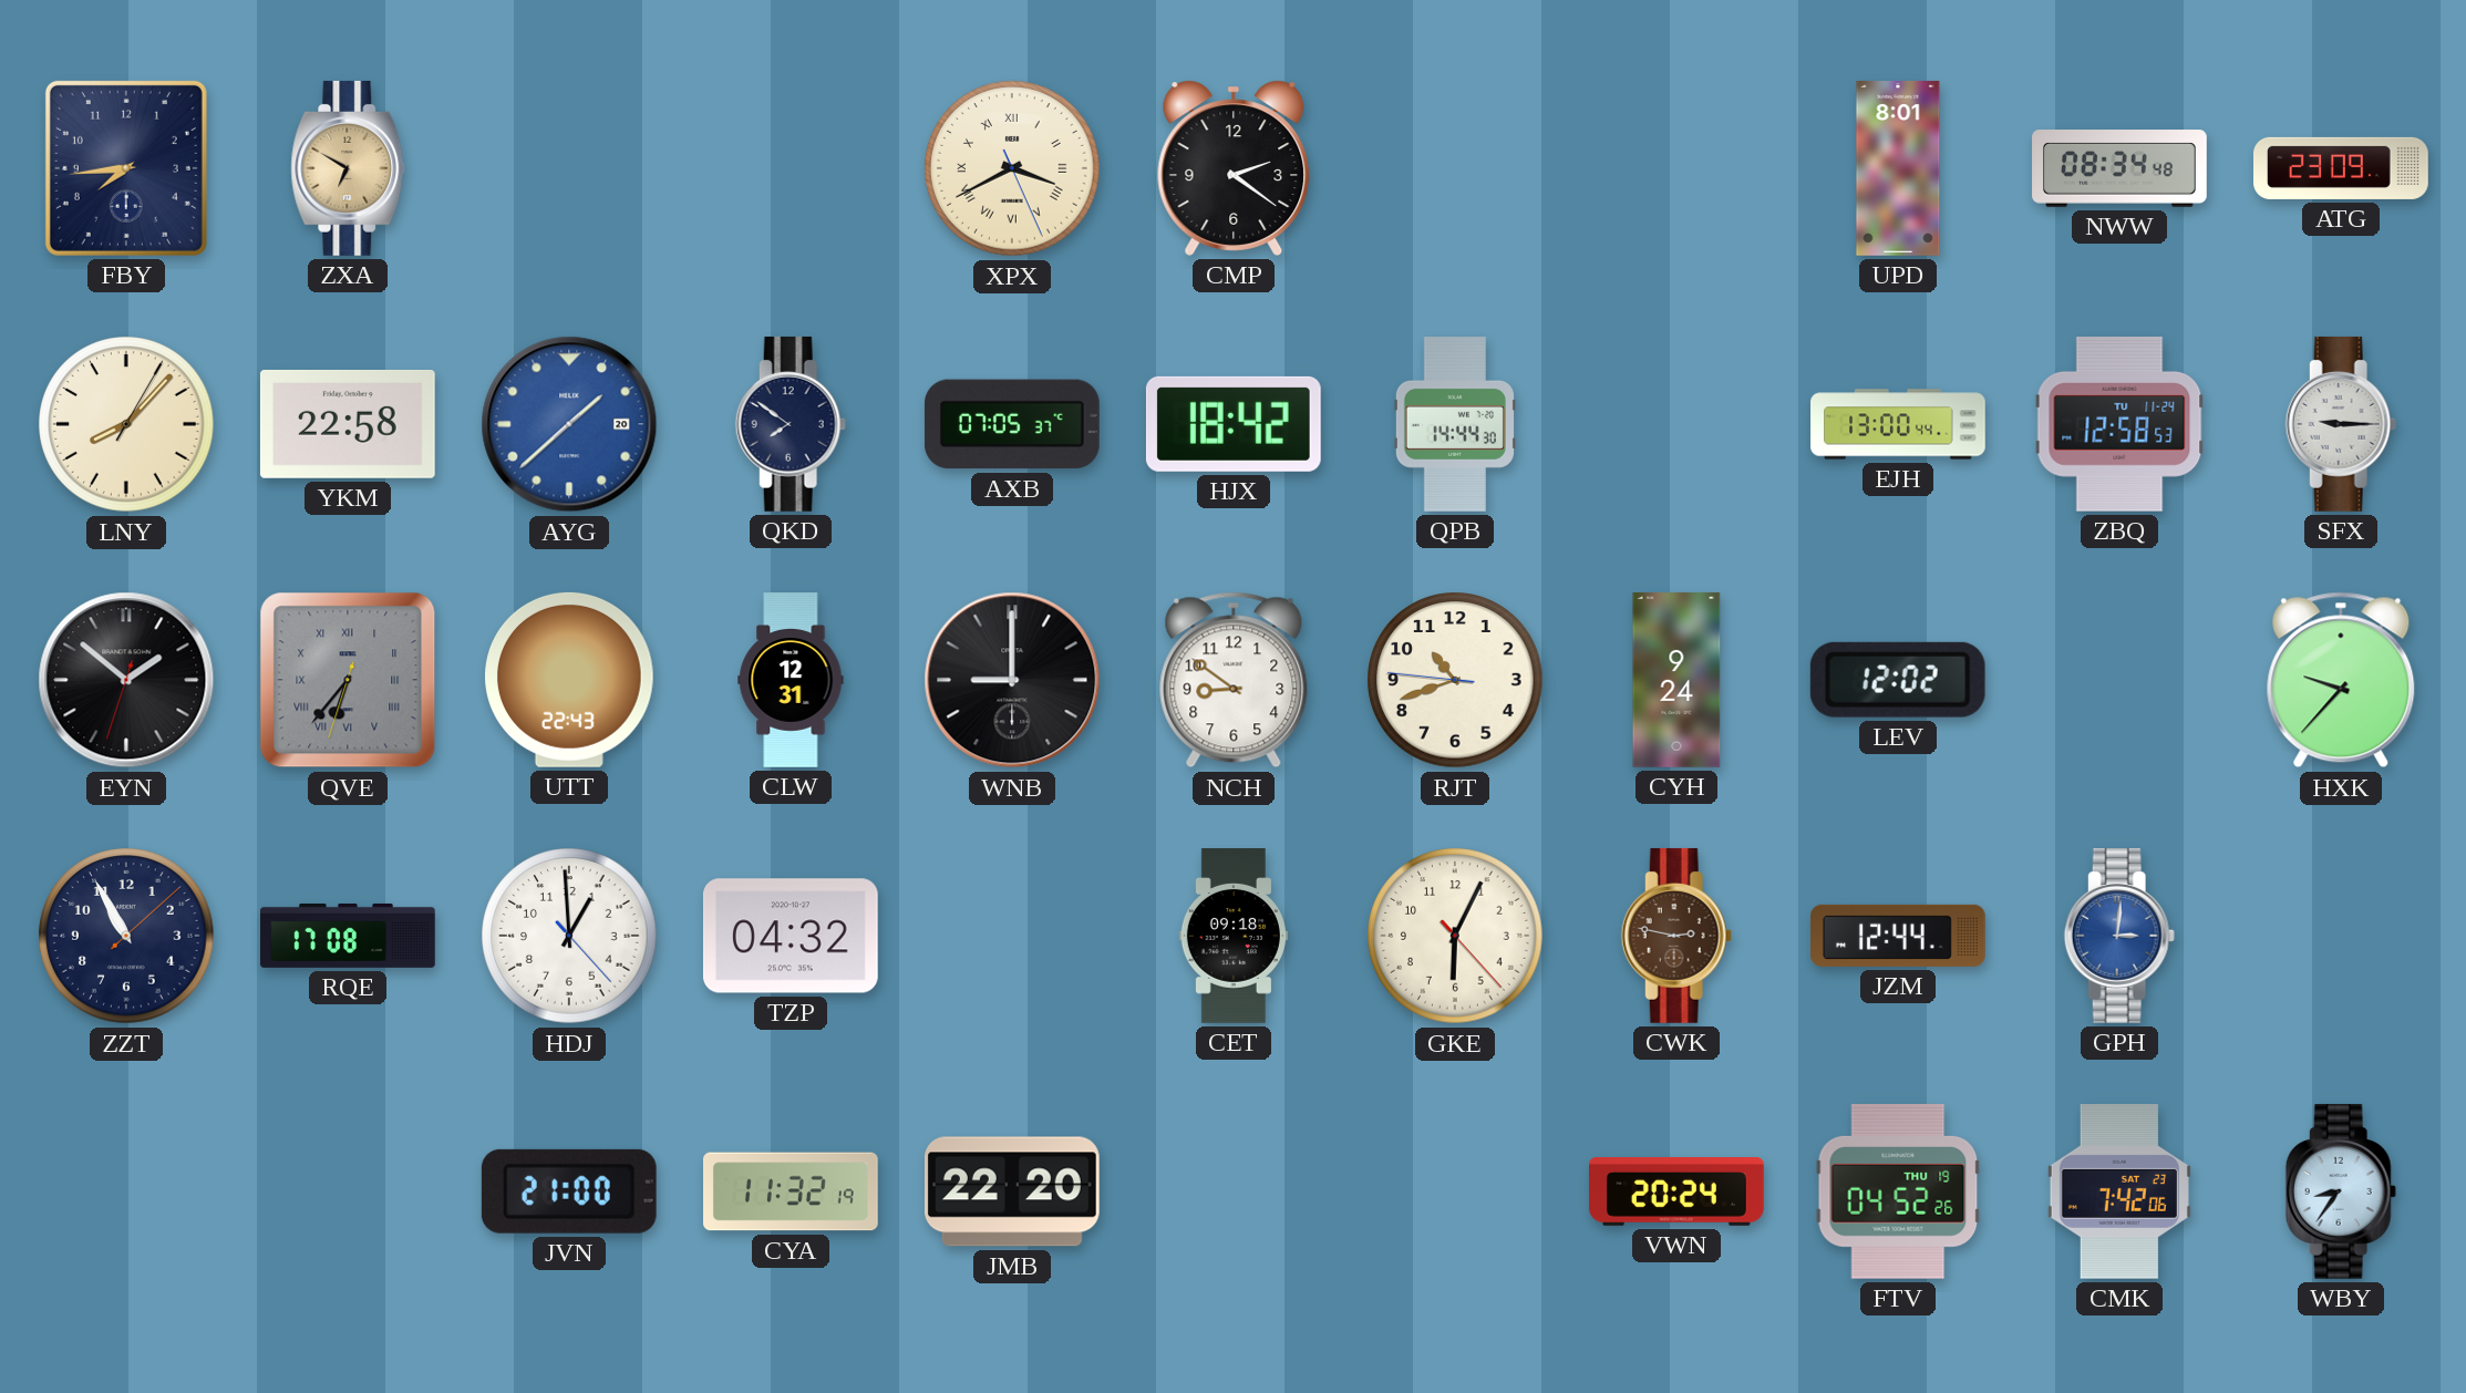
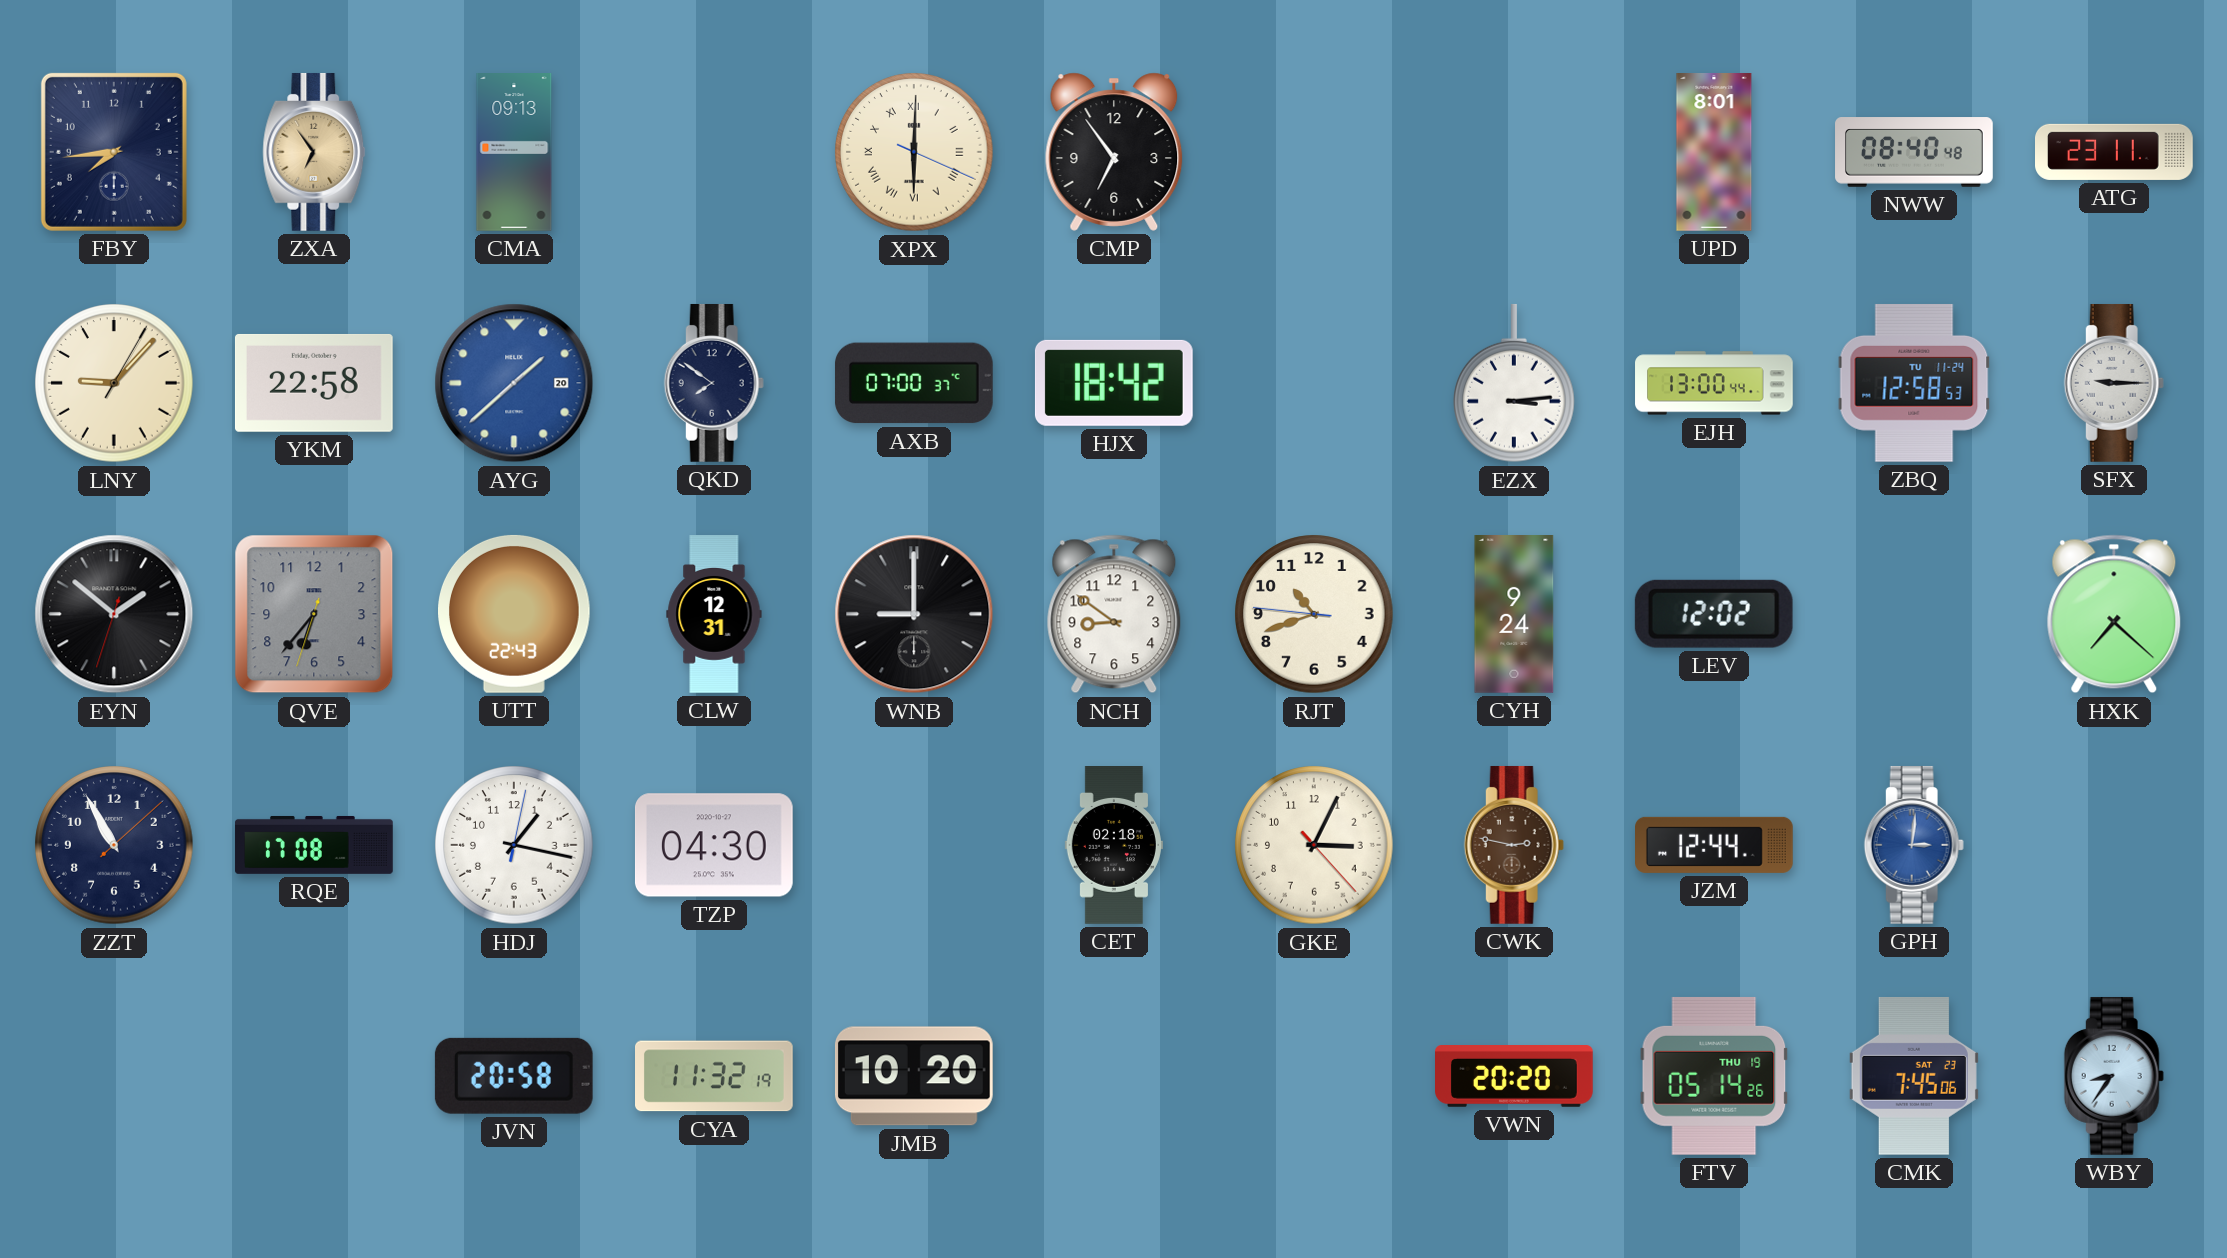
ZXA: 6:50 -> 6:54 (314, 152)
CMA: none -> 09:13 (514, 153)
XPX: 3:40 -> 6:00 (914, 152)
CMP: 2:21 -> 6:54 (1114, 152)
NWW: 08:34 -> 08:40 (1914, 152)
ATG: 23:09 -> 23:11 (2115, 152)
LNY: 8:07 -> 9:07 (114, 383)
AXB: 07:05 -> 07:00 (914, 383)
QPB: 14:44 -> none (1455, 425)
EZX: none -> 3:14 (1515, 383)
QVE numerals: Roman -> Arabic (314, 614)
HXK: 9:37 -> 7:22 (2114, 614)
HDJ: 12:59 -> 1:17 (514, 845)
TZP: 04:32 -> 04:30 (714, 845)
CET: 09:18 -> 02:18 (1114, 846)
GKE: 6:04 -> 3:04 (1314, 845)
JVN: 21:00 -> 20:58 (514, 1076)
JMB: 22:20 -> 10:20 (914, 1076)
VWN: 20:24 -> 20:20 (1515, 1077)
FTV: 04:52 -> 05:14 (1714, 1076)
CMK: 7:42 -> 7:45 (1914, 1076)
